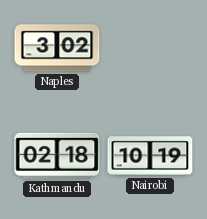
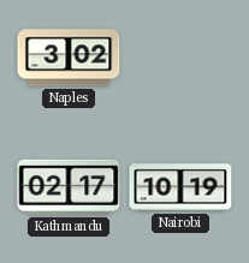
Kathmandu: 02:18 -> 02:17 (69, 187)
